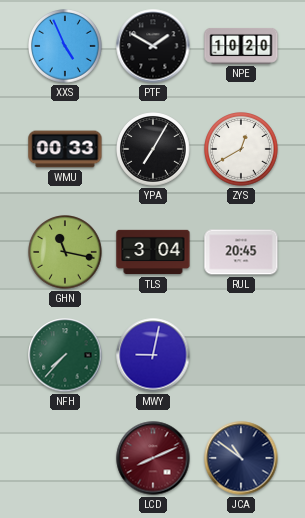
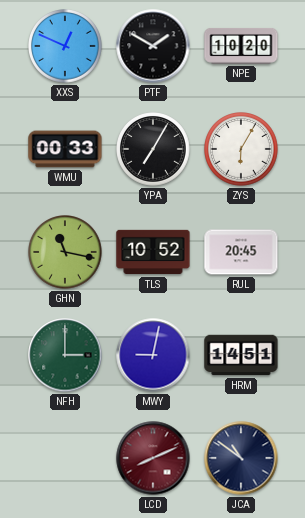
XXS: 4:56 -> 12:49 (66, 47)
ZYS: 12:40 -> 6:05 (242, 150)
TLS: 3:04 -> 10:52 (153, 252)
NFH: 7:37 -> 3:00 (65, 355)
HRM: none -> 14:51 (241, 355)
